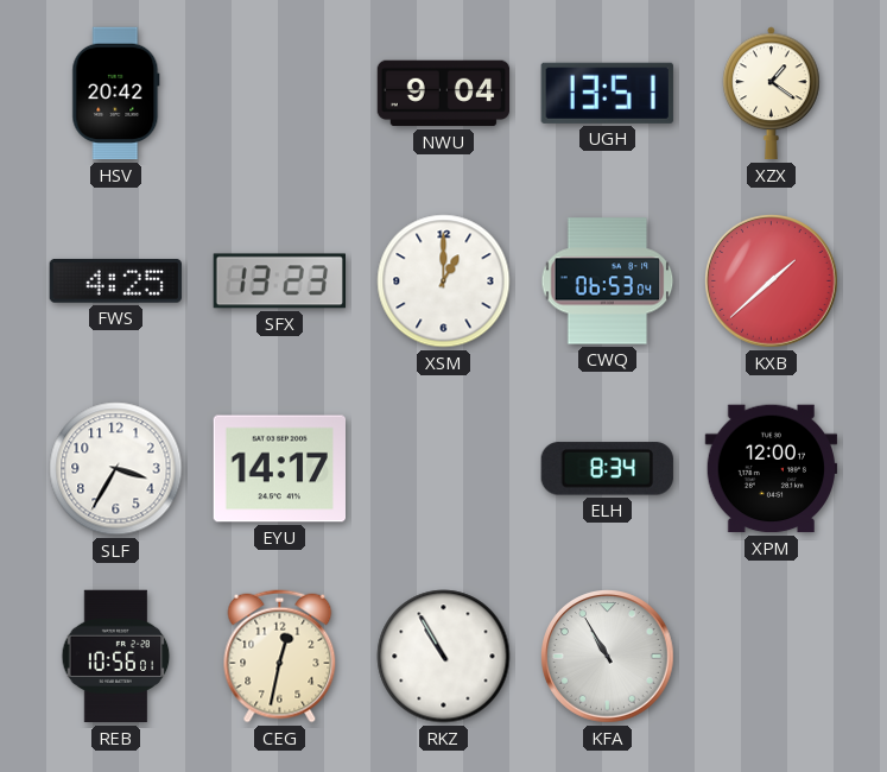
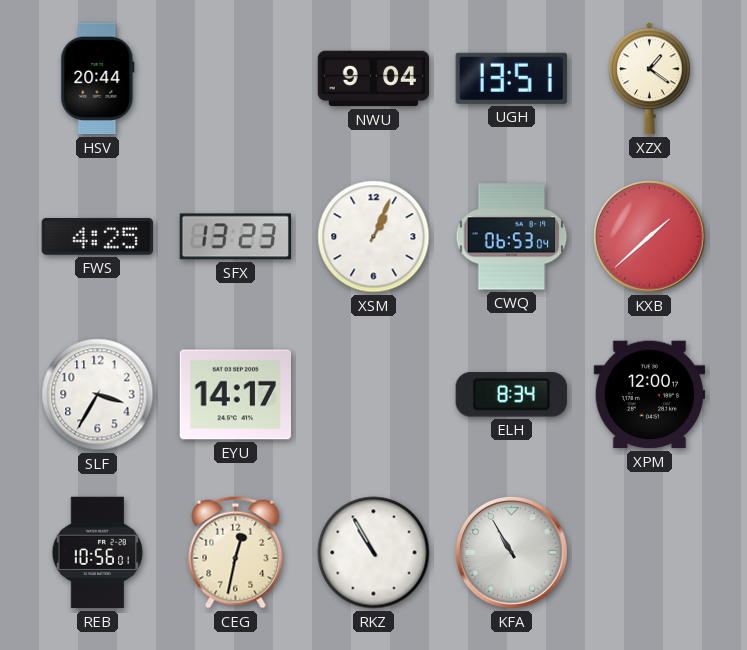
HSV: 20:42 -> 20:44 (98, 79)
XSM: 1:00 -> 1:04 (374, 237)
